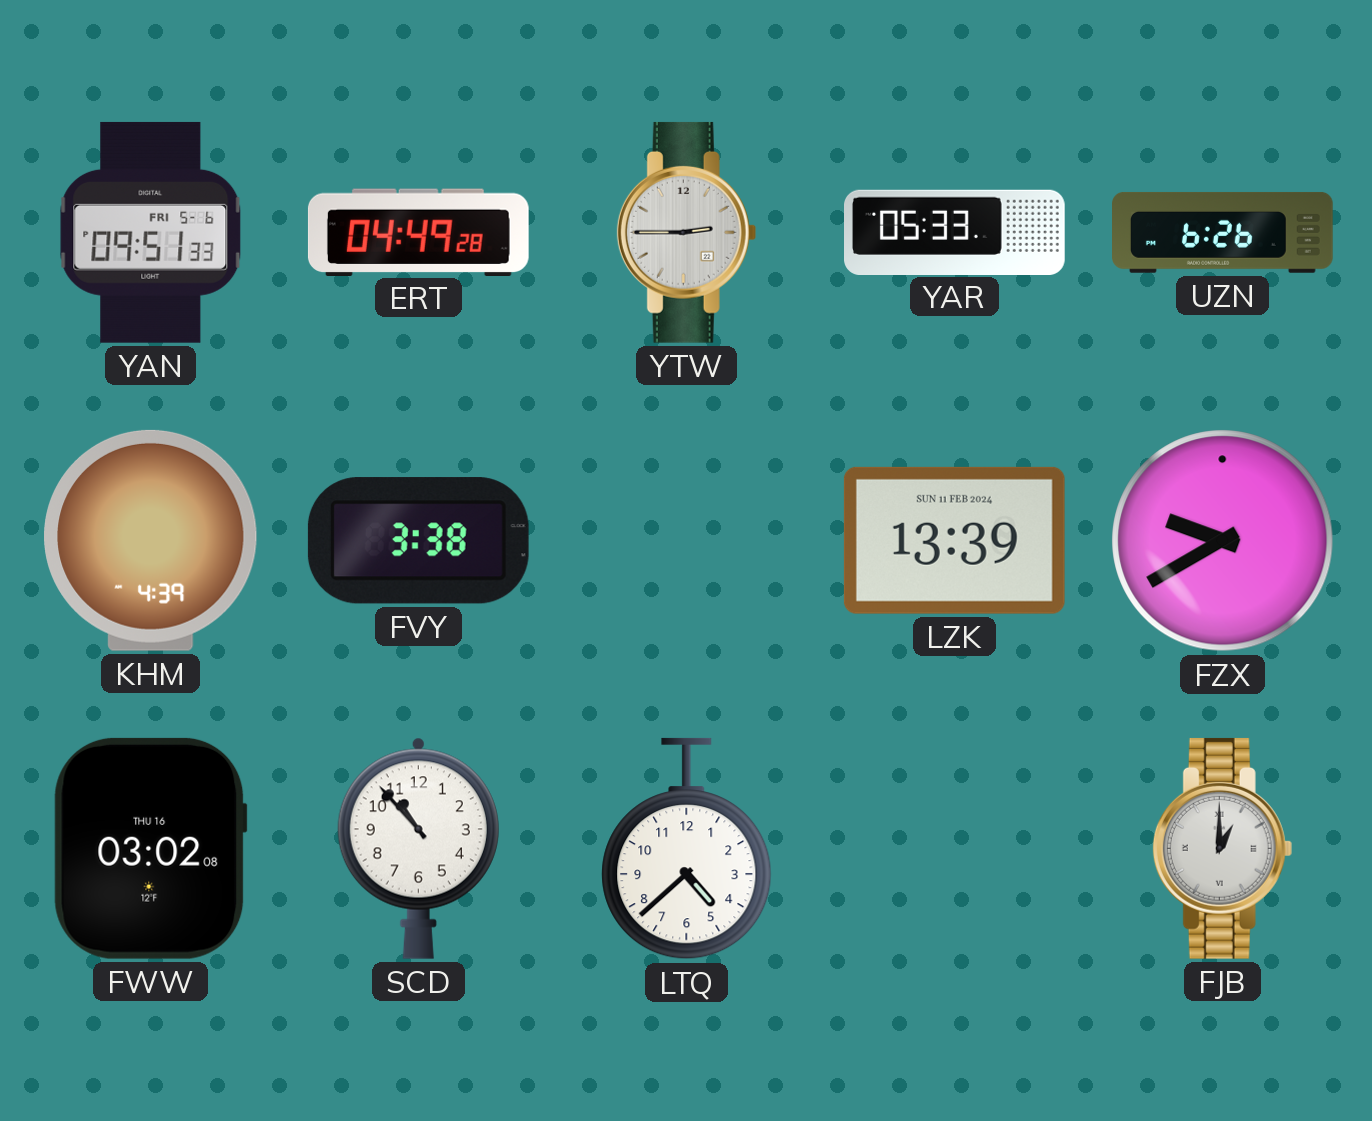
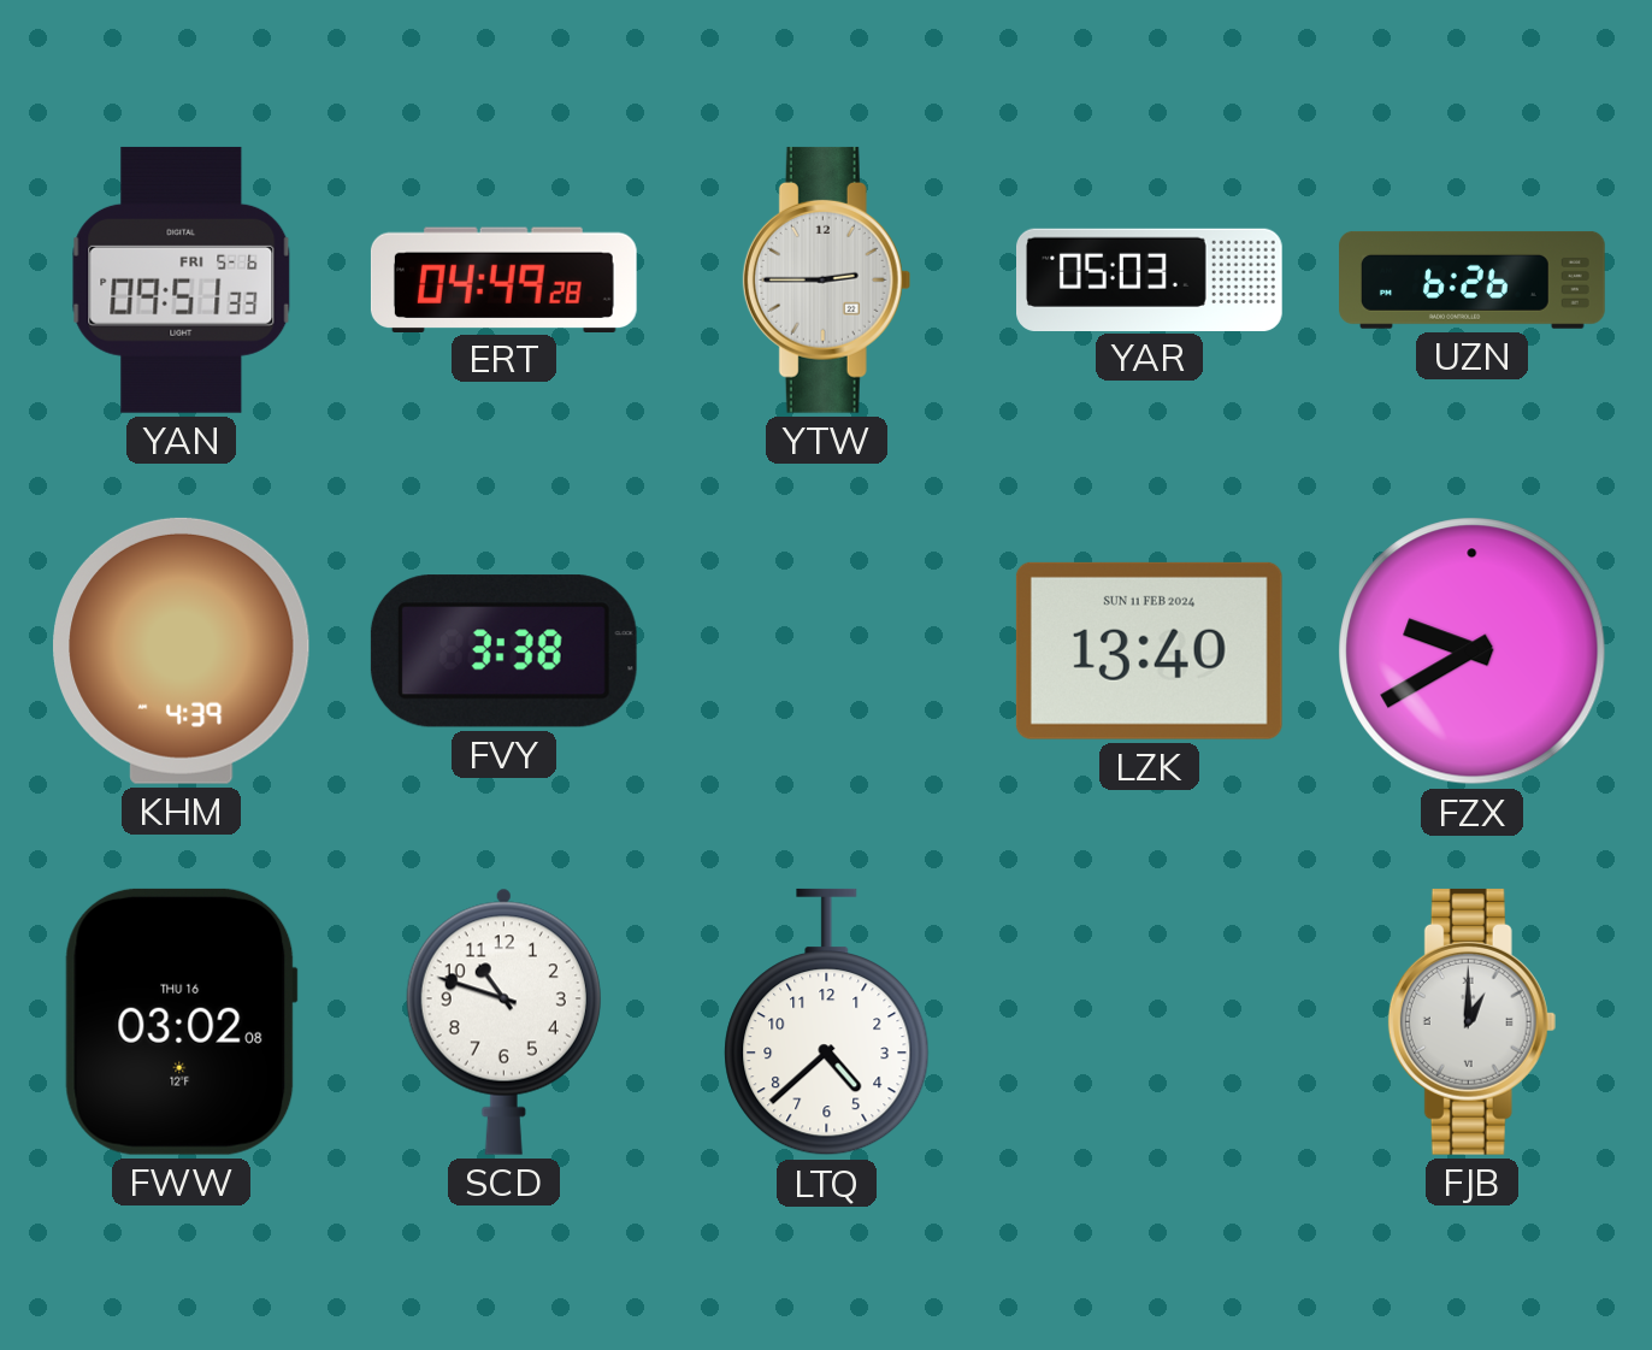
YAR: 05:33 -> 05:03 (1150, 279)
LZK: 13:39 -> 13:40 (1149, 650)
SCD: 10:53 -> 10:48 (503, 1021)
